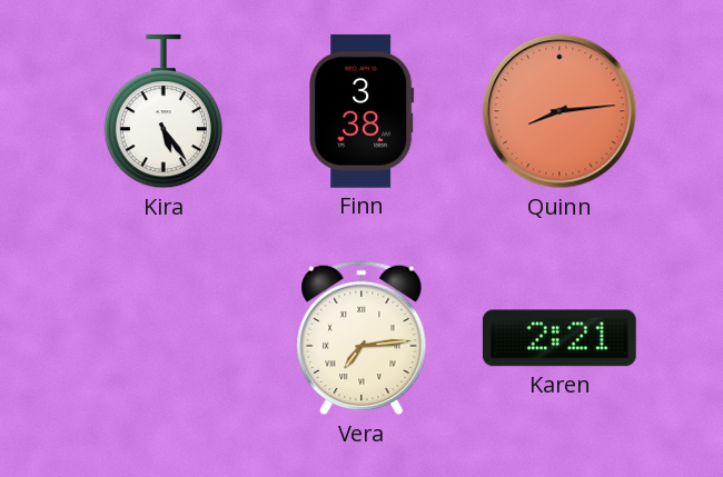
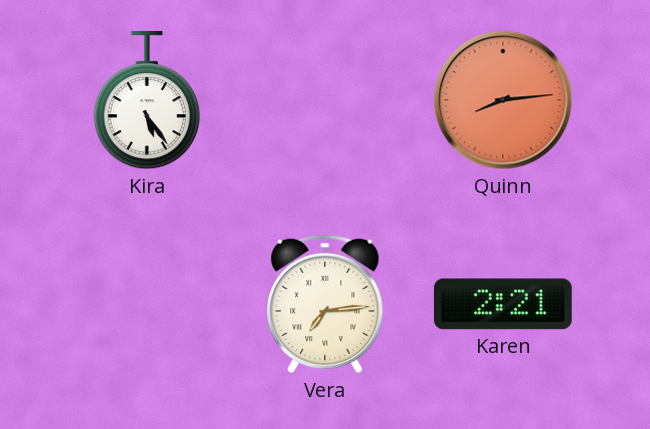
Finn: 3:38 -> none (361, 111)
